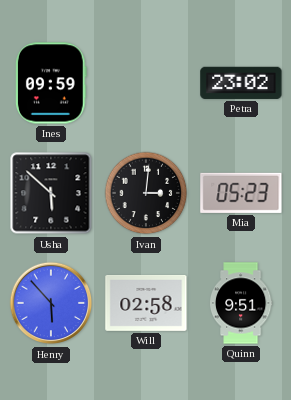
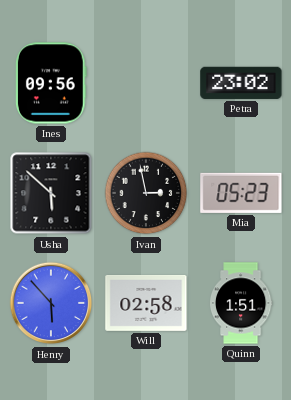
Ines: 09:59 -> 09:56 (51, 83)
Ivan: 3:01 -> 2:58 (146, 193)
Quinn: 9:51 -> 1:51 (241, 303)
